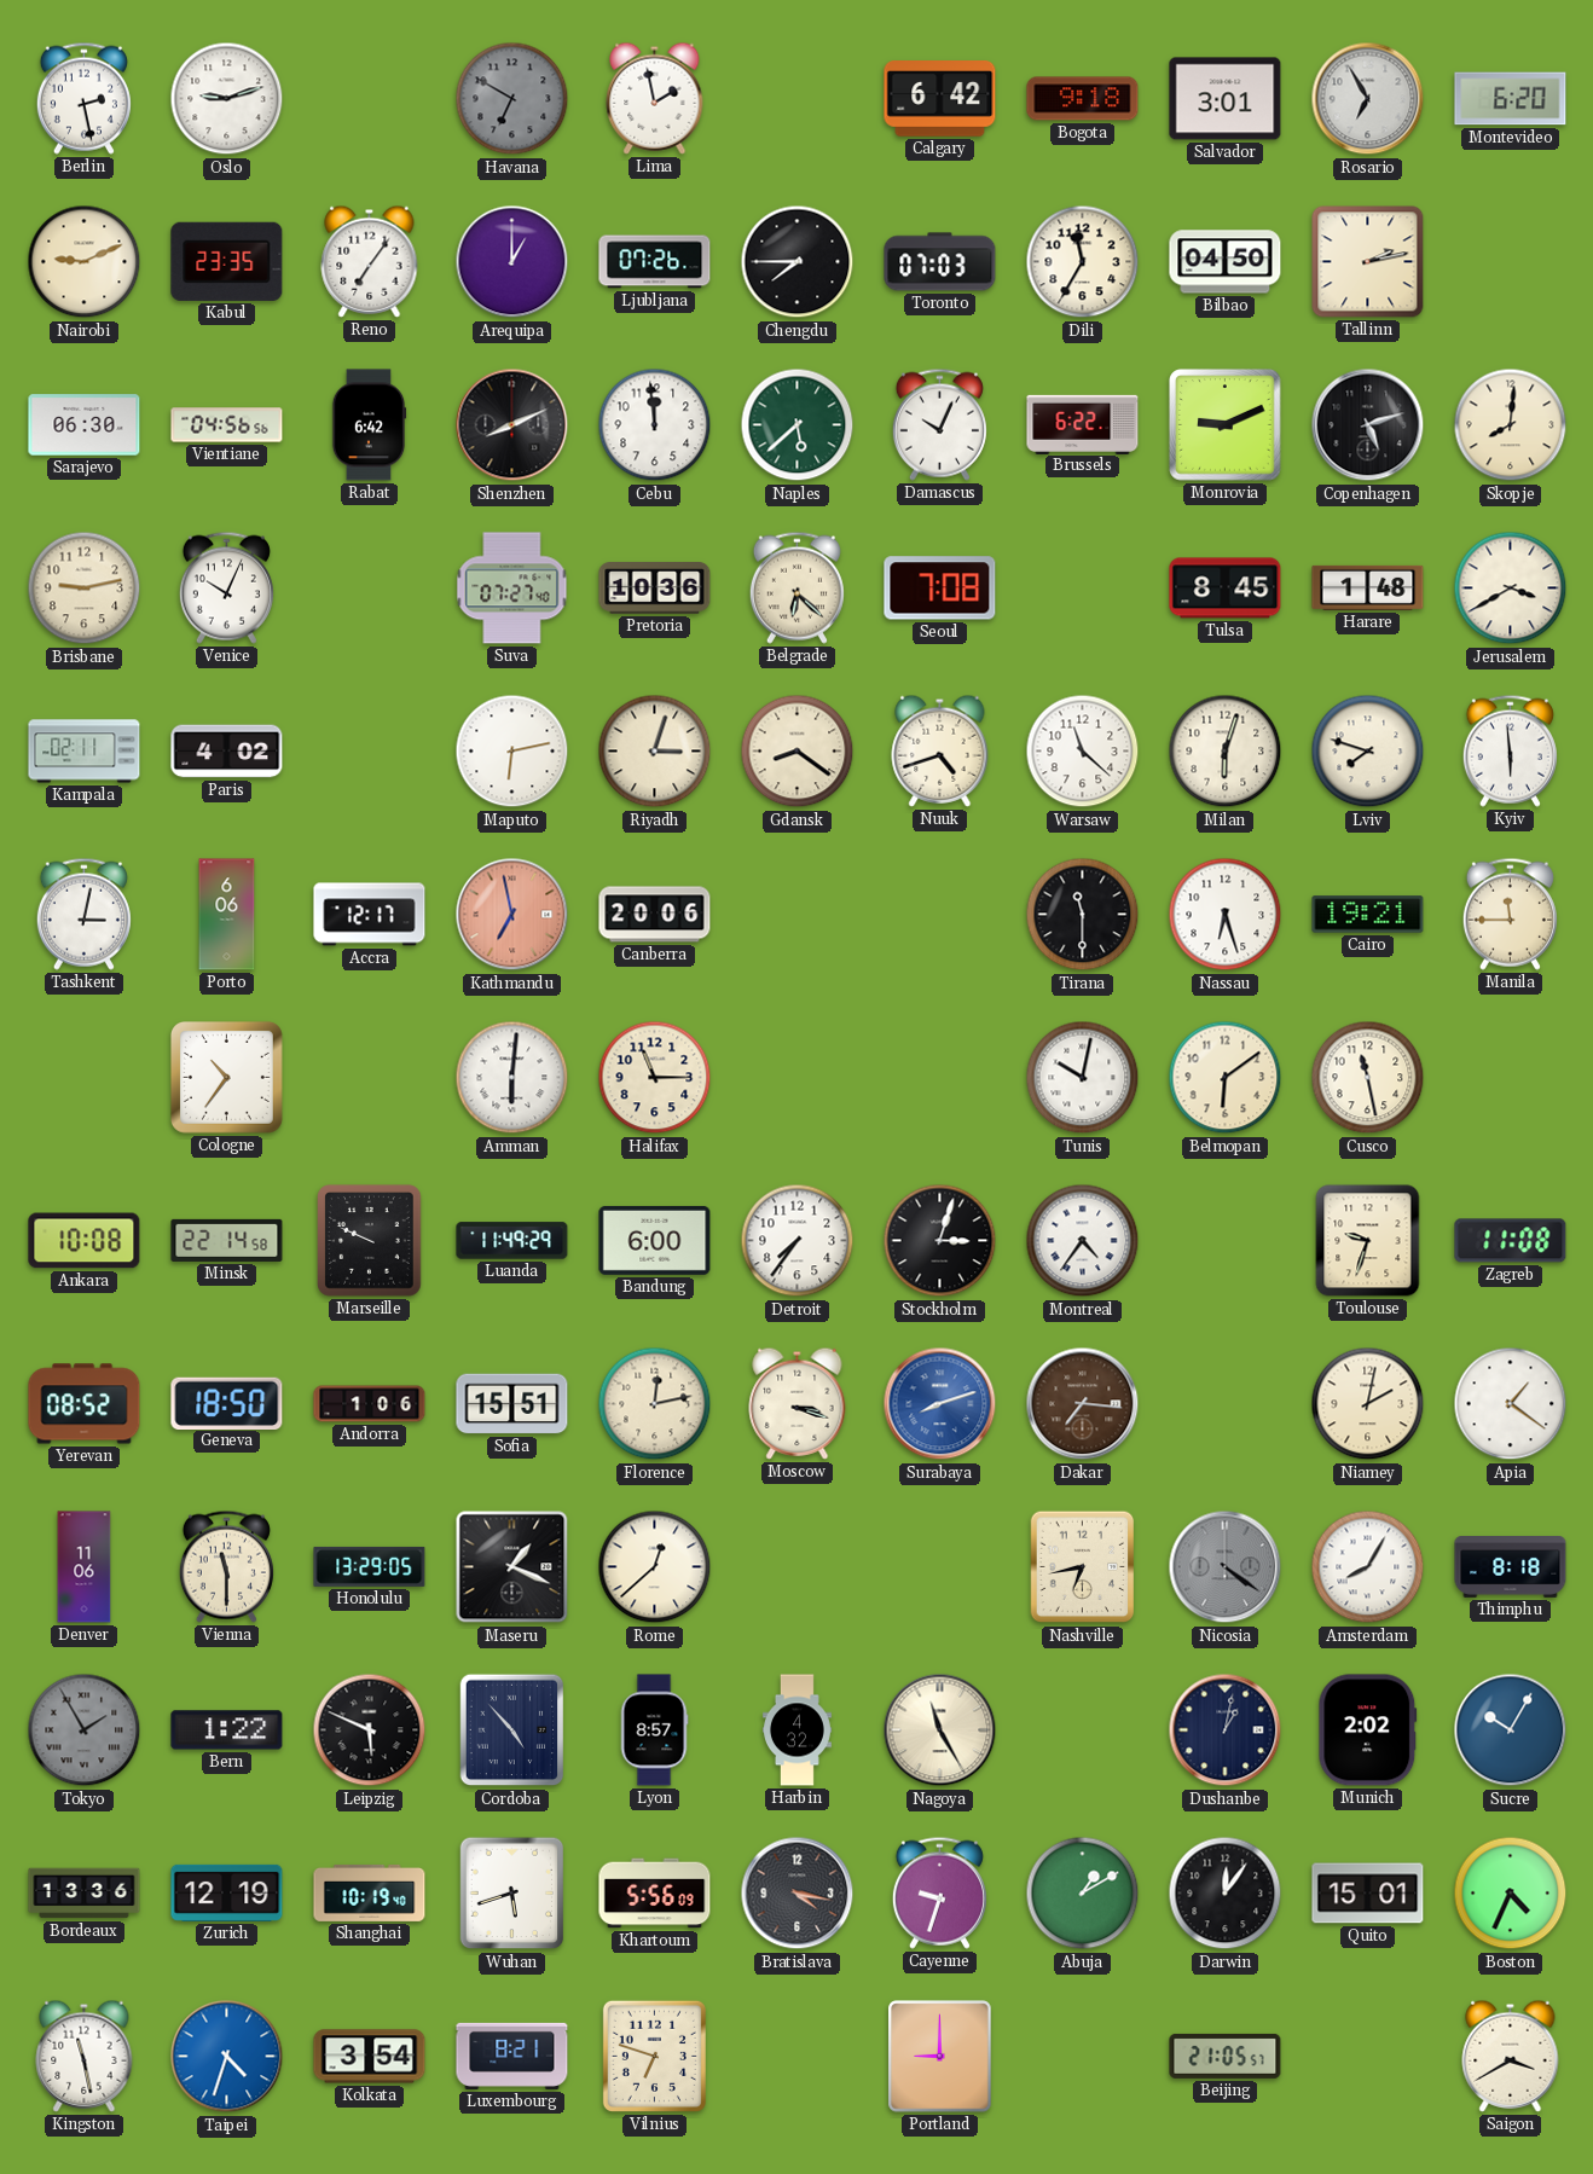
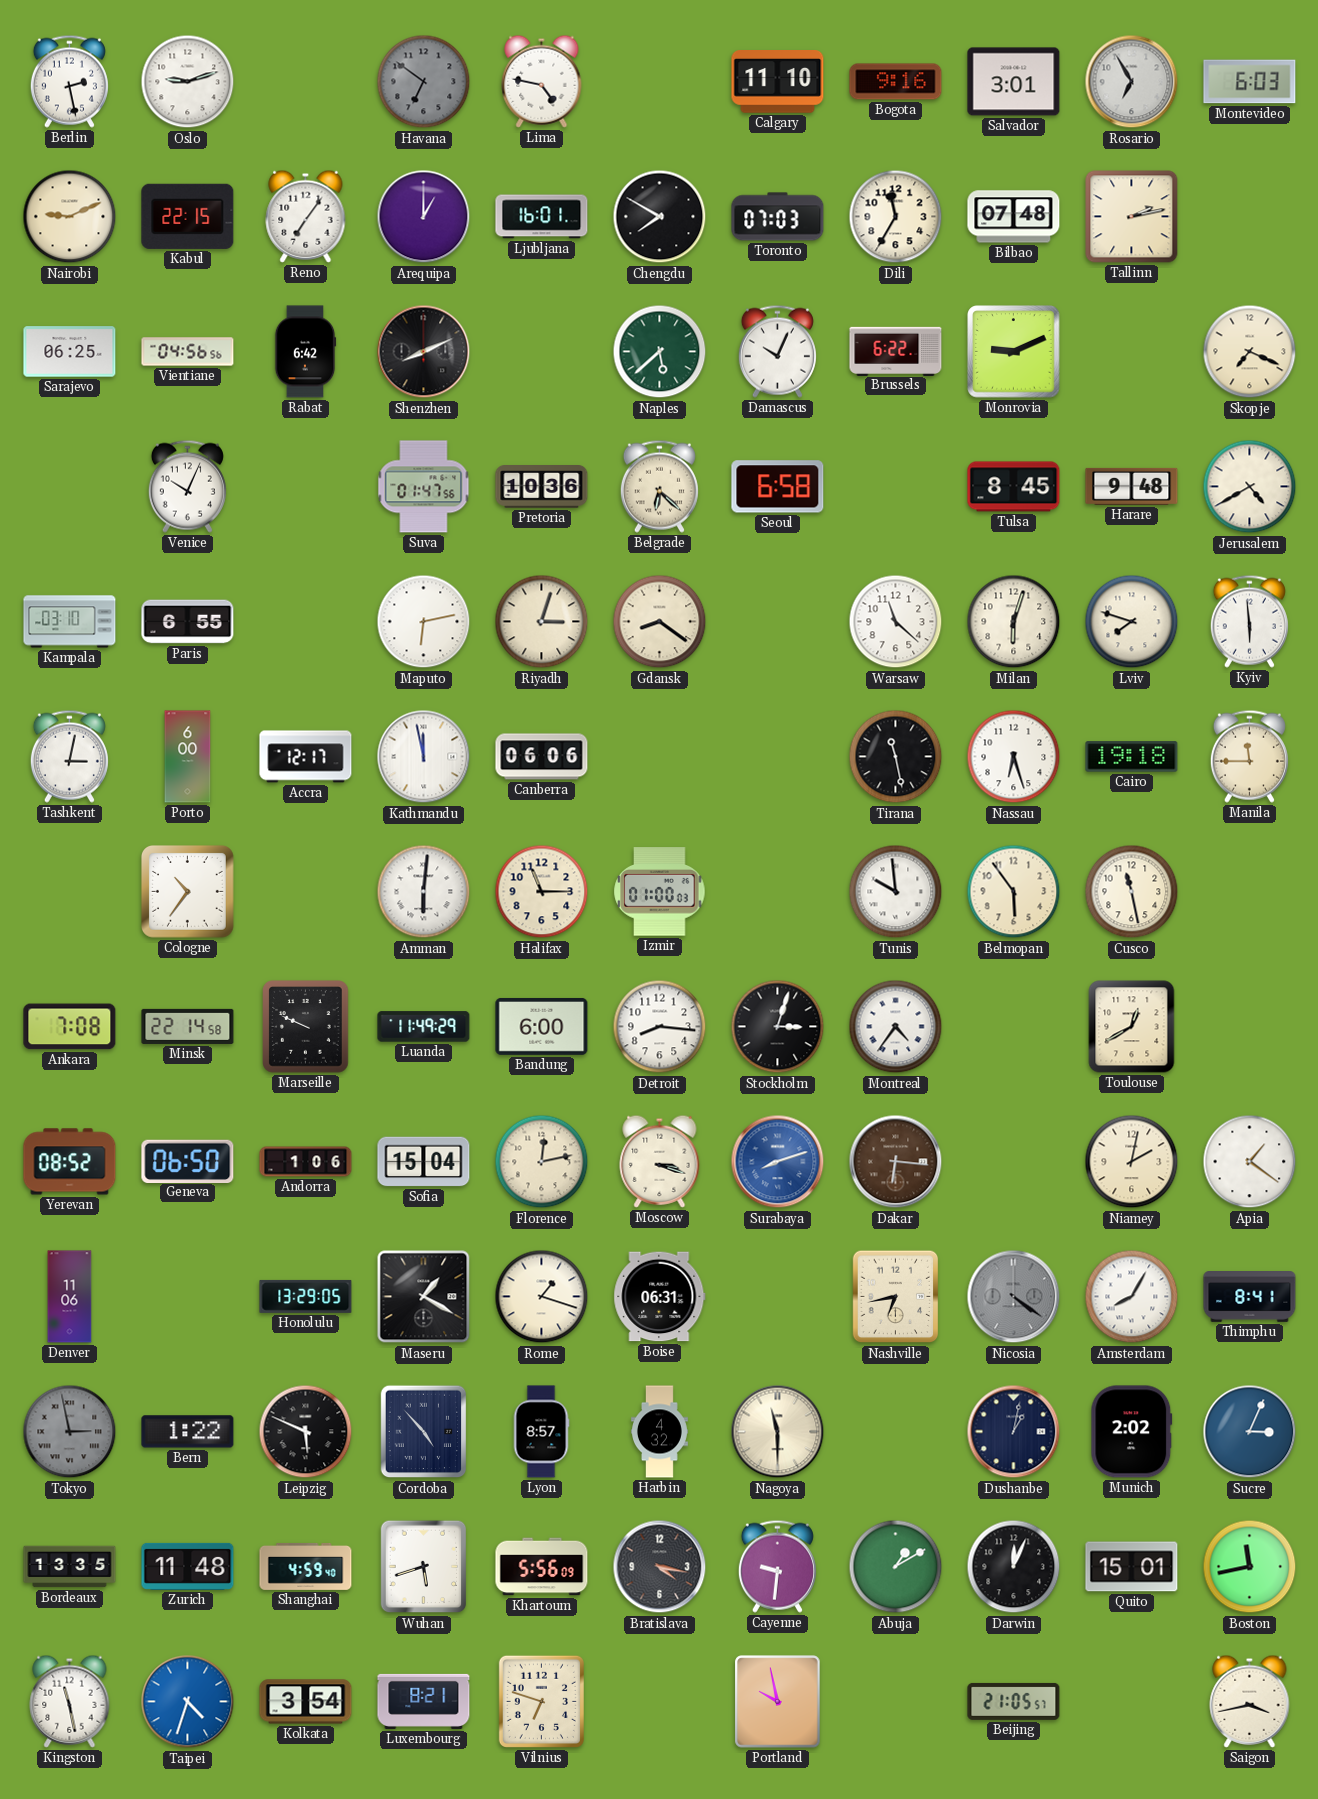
Havana: 6:50 -> 6:51 (424, 82)
Lima: 1:58 -> 4:47 (542, 81)
Calgary: 6:42 -> 11:10 (778, 82)
Bogota: 9:18 -> 9:16 (896, 82)
Montevideo: 6:20 -> 6:03 (1250, 82)
Kabul: 23:35 -> 22:15 (188, 216)
Ljubljana: 07:26 -> 16:01 (542, 217)
Chengdu: 7:45 -> 7:50 (660, 217)
Bilbao: 04:50 -> 07:48 (1014, 217)
Sarajevo: 06:30 -> 06:25 (70, 352)
Cebu: 11:59 -> none (655, 425)
Copenhagen: 5:12 -> none (1368, 425)
Skopje: 8:01 -> 7:19 (1250, 352)
Brisbane: 9:13 -> none (85, 589)
Suva: 07:27 -> 01:47 (424, 487)
Seoul: 7:08 -> 6:58 (778, 487)
Harare: 1:48 -> 9:48 (1132, 486)
Jerusalem: 3:40 -> 4:40 (1250, 487)
Kampala: 02:11 -> 03:10 (70, 622)
Paris: 4:02 -> 6:55 (188, 622)
Nuuk: 4:42 -> none (940, 750)
Porto: 6:06 -> 6:00 (188, 757)
Kathmandu: 6:58 -> 11:58 (424, 757)
Kathmandu dial: salmon -> white (424, 757)
Canberra: 20:06 -> 06:06 (542, 757)
Tirana: 11:30 -> 11:28 (896, 757)
Cairo: 19:21 -> 19:18 (1132, 757)
Izmir: none -> 01:00 (660, 892)
Tunis: 10:02 -> 9:59 (896, 892)
Belmopan: 6:09 -> 5:54 (1014, 892)
Ankara: 10:08 -> 7:08 (70, 1027)
Detroit: 7:36 -> 8:16 (660, 1027)
Toulouse: 9:33 -> 12:40 (1132, 1027)
Zagreb: 11:08 -> none (1511, 1241)
Geneva: 18:50 -> 06:50 (188, 1161)
Sofia: 15:51 -> 15:04 (424, 1162)
Dakar: 7:16 -> 6:16 (896, 1162)
Vienna: 11:30 -> none (226, 1566)
Maseru: 1:19 -> 1:20 (424, 1297)
Rome: 12:38 -> 1:18 (542, 1297)
Boise: none -> 06:31 (660, 1297)
Thimphu: 8:18 -> 8:41 (1250, 1297)
Tokyo: 1:55 -> 2:58 (70, 1432)
Nagoya: 11:25 -> 11:30 (778, 1432)
Sucre: 10:05 -> 3:04 (1250, 1432)
Bordeaux: 13:36 -> 13:35 (70, 1567)
Zurich: 12:19 -> 11:48 (188, 1566)
Shanghai: 10:19 -> 4:59 (306, 1566)
Cayenne: 9:33 -> 9:31 (777, 1566)
Darwin: 12:06 -> 12:04 (1014, 1567)
Boston: 4:34 -> 11:43 (1250, 1567)
Portland: 9:00 -> 9:58 (778, 1702)
Saigon: 3:40 -> 3:43 (1250, 1701)
